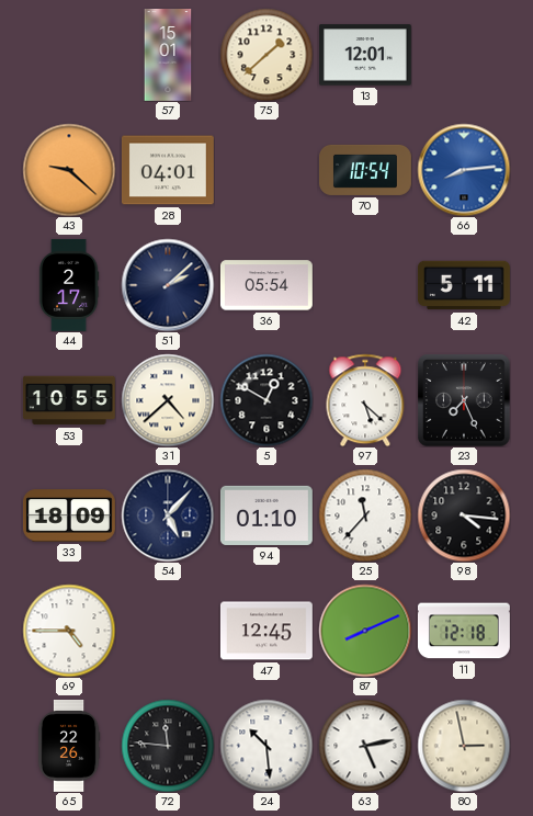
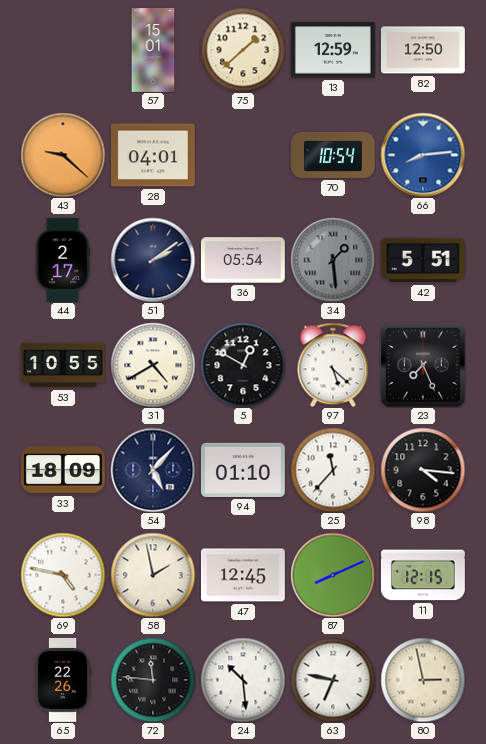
13: 12:01 -> 12:59 (333, 50)
82: none -> 12:50 (423, 50)
51: 2:08 -> 2:09 (153, 260)
34: none -> 1:29 (333, 260)
42: 5:11 -> 5:51 (423, 260)
31: 4:38 -> 4:40 (153, 365)
69: 4:45 -> 4:47 (63, 575)
58: none -> 1:58 (153, 575)
11: 12:18 -> 12:15 (423, 575)
63: 5:13 -> 6:47 (333, 680)
